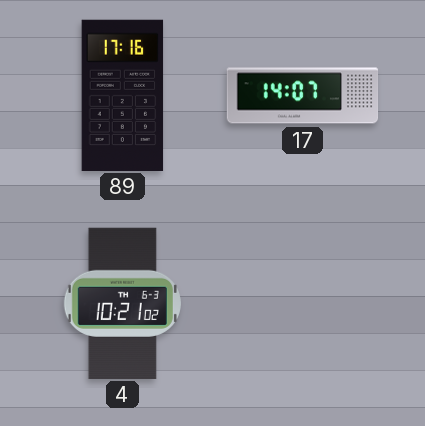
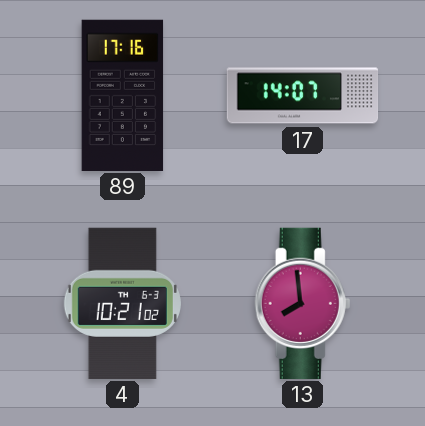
13: none -> 7:59 (303, 303)
